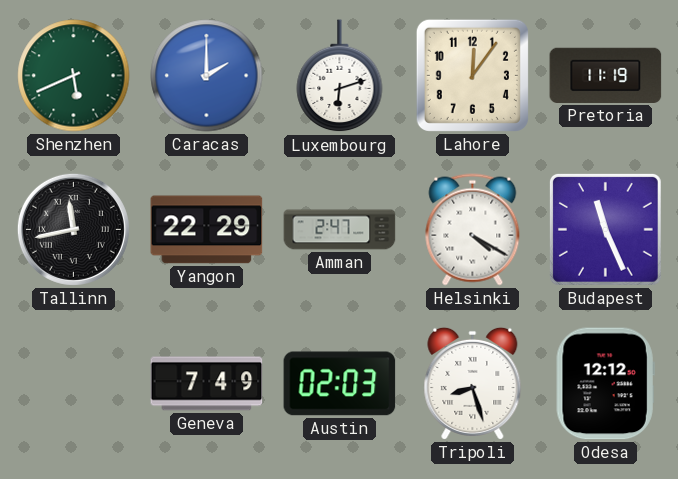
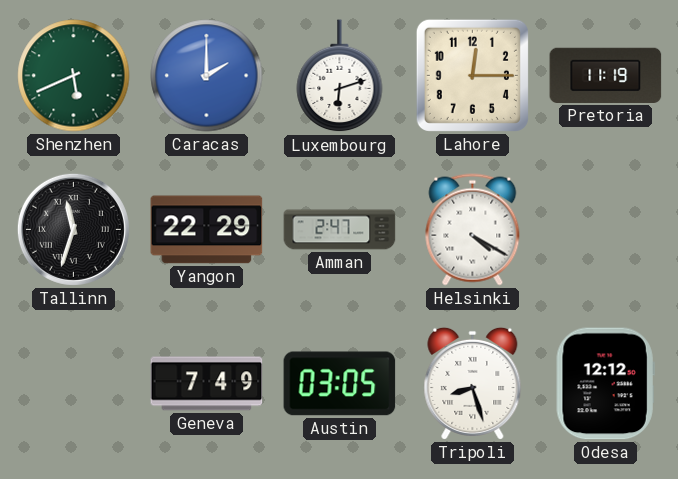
Lahore: 12:06 -> 12:15 (472, 75)
Tallinn: 11:43 -> 11:33 (73, 229)
Budapest: 11:26 -> none (605, 229)
Austin: 02:03 -> 03:05 (340, 384)
